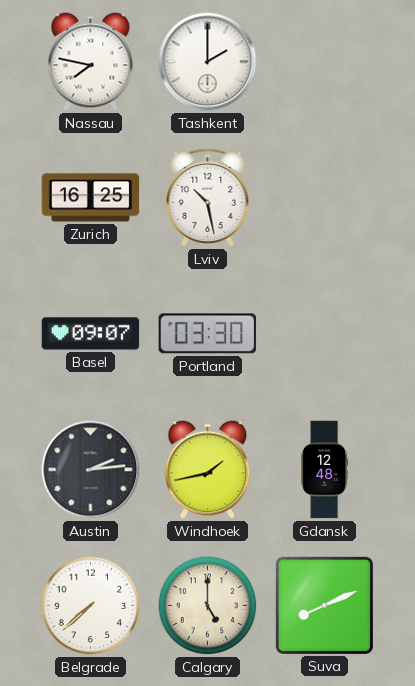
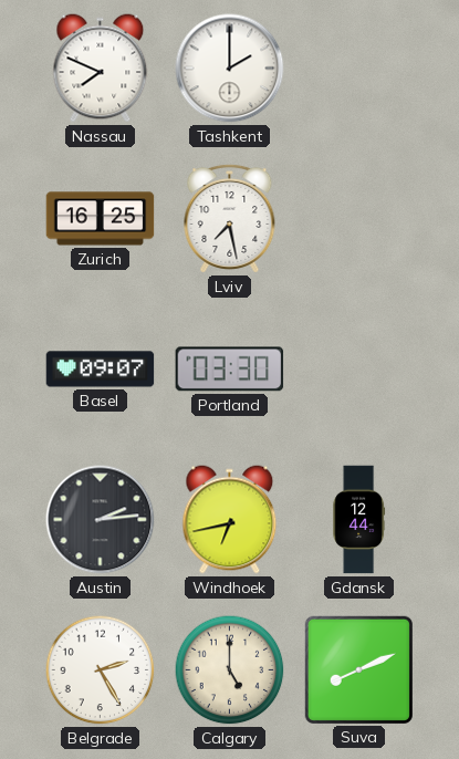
Nassau: 7:47 -> 7:49 (101, 69)
Lviv: 10:28 -> 7:28 (230, 218)
Windhoek: 1:43 -> 6:43 (230, 520)
Gdansk: 12:48 -> 12:44 (358, 520)
Belgrade: 7:38 -> 2:25 (101, 670)
